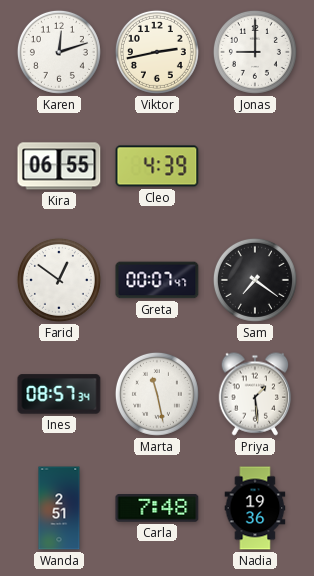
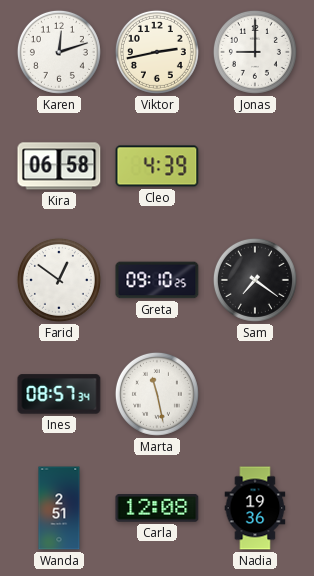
Kira: 06:55 -> 06:58 (59, 166)
Greta: 00:07 -> 09:10 (157, 280)
Priya: 1:29 -> none (255, 394)
Carla: 7:48 -> 12:08 (157, 509)
